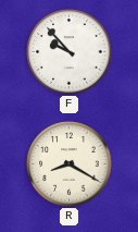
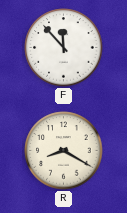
F: 9:53 -> 11:53 (64, 48)
